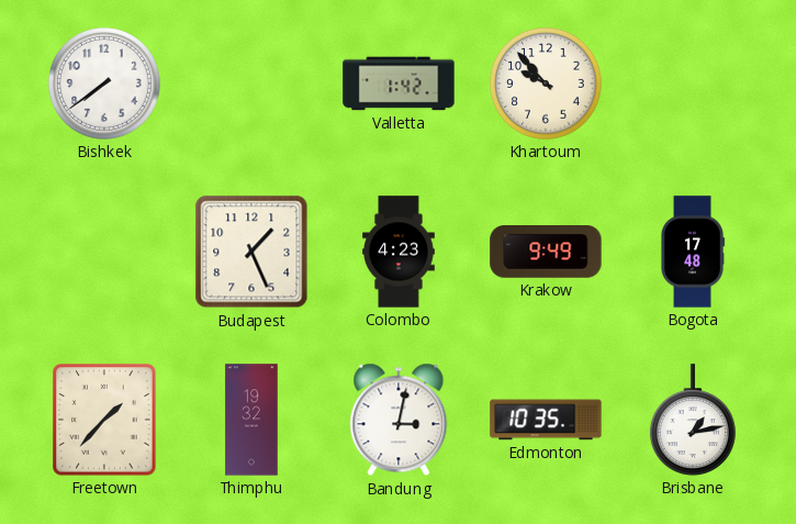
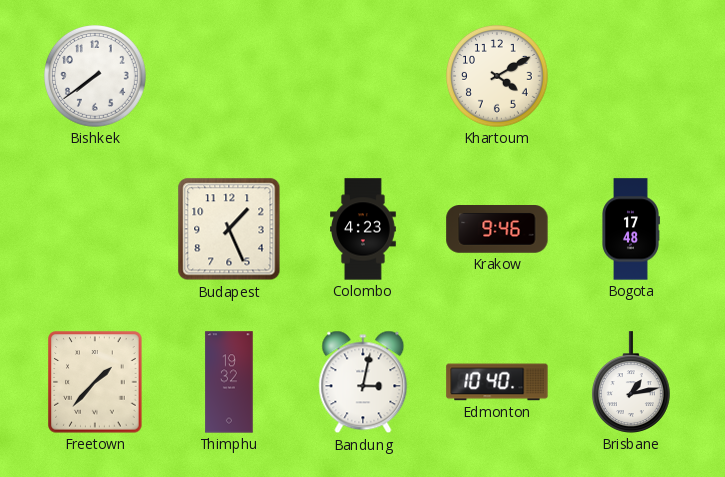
Valletta: 1:42 -> none (399, 83)
Khartoum: 9:53 -> 4:10 (498, 77)
Krakow: 9:49 -> 9:46 (497, 229)
Edmonton: 10:35 -> 10:40 (497, 382)
